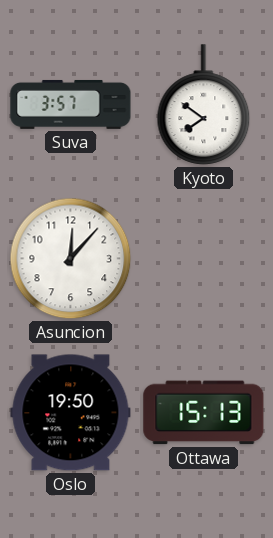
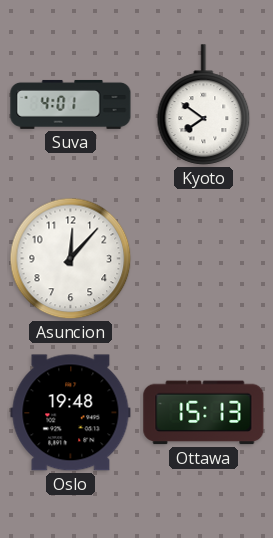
Suva: 3:57 -> 4:01 (71, 104)
Oslo: 19:50 -> 19:48 (71, 413)
